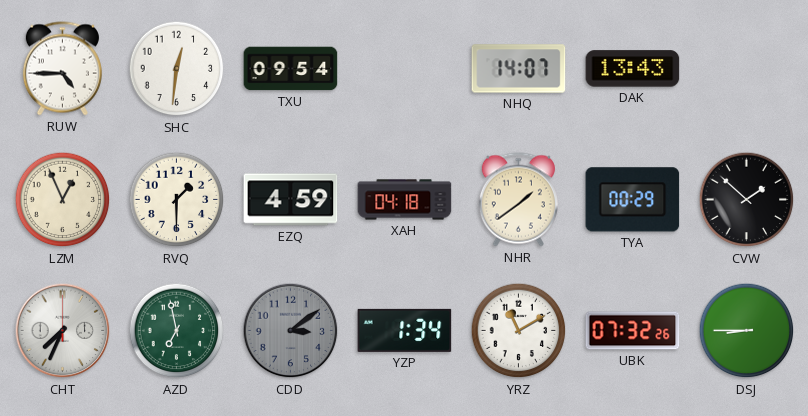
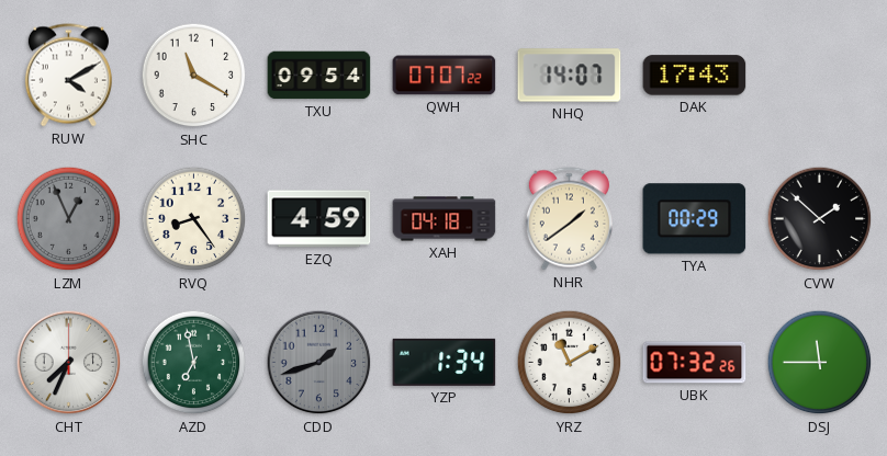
RUW: 4:45 -> 4:10 (68, 76)
SHC: 12:31 -> 11:20 (194, 76)
QWH: none -> 07:07 (445, 76)
DAK: 13:43 -> 17:43 (695, 76)
LZM dial: cream -> grey (69, 219)
RVQ: 1:30 -> 8:24 (194, 219)
CDD: 3:09 -> 1:42 (319, 363)
DSJ: 8:45 -> 11:45 (820, 363)
